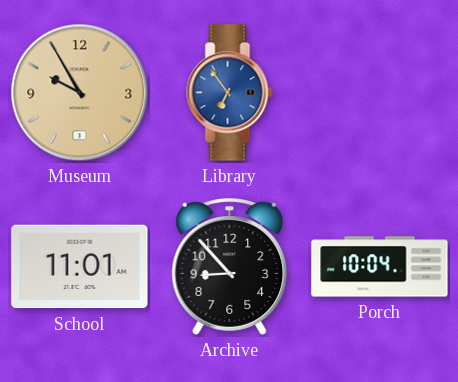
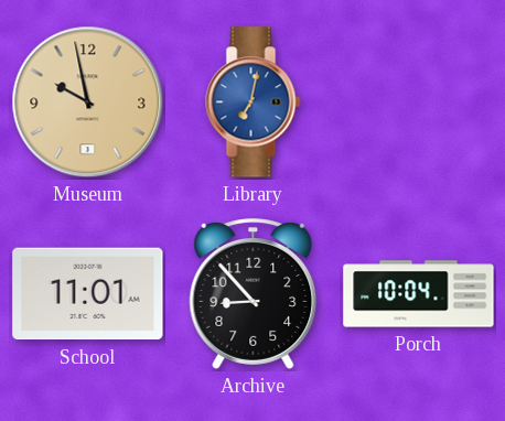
Museum: 9:55 -> 9:58 (88, 102)
Library: 6:54 -> 7:02 (254, 102)
